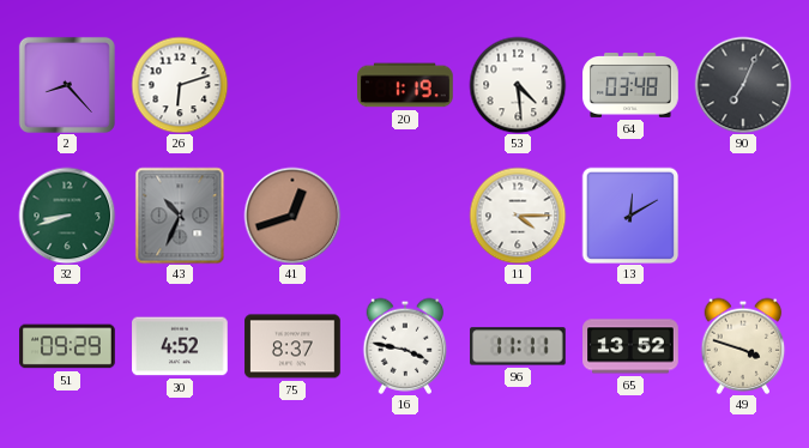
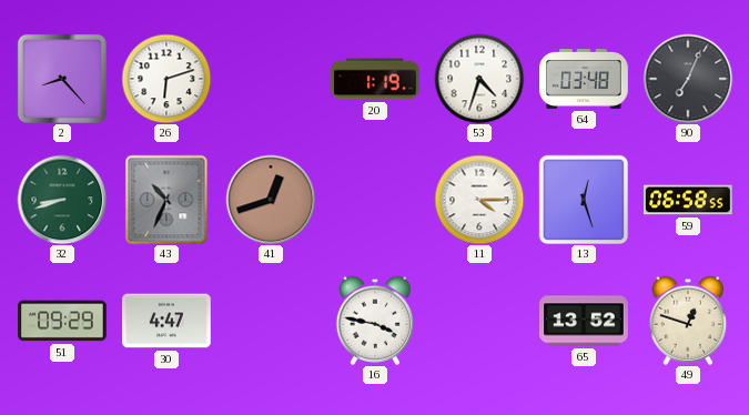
53: 4:29 -> 4:33 (479, 79)
13: 12:10 -> 12:27 (584, 200)
59: none -> 06:58 (689, 200)
30: 4:52 -> 4:47 (166, 321)
75: 8:37 -> none (292, 346)
96: 11:11 -> none (519, 346)
49: 3:48 -> 12:48 (688, 321)
